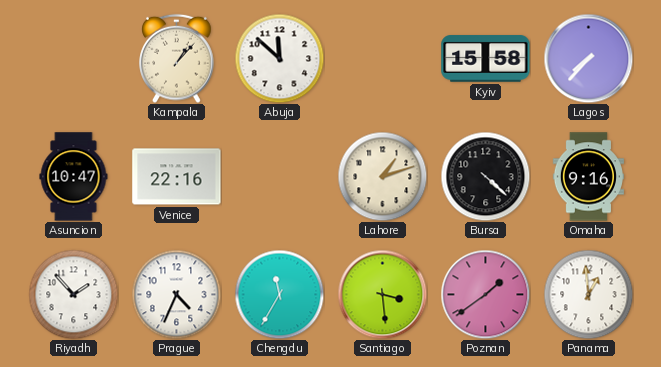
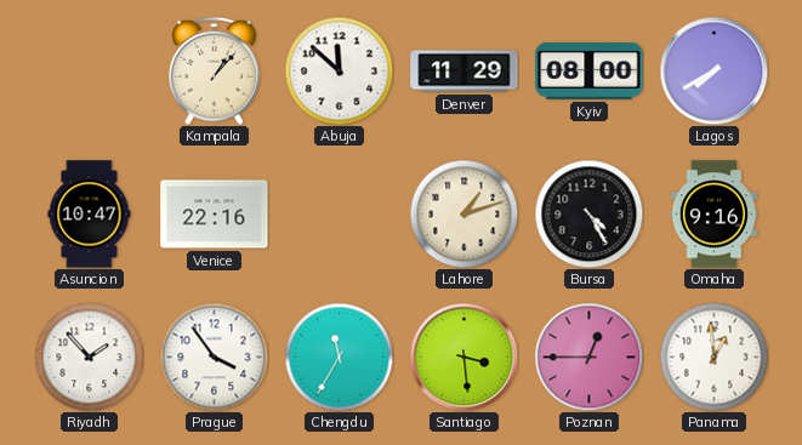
Denver: none -> 11:29 (465, 72)
Kyiv: 15:58 -> 08:00 (590, 72)
Lagos: 7:37 -> 7:40 (713, 70)
Bursa: 4:22 -> 4:25 (588, 213)
Prague: 4:34 -> 3:54 (214, 356)
Poznan: 1:39 -> 12:45 (588, 356)
